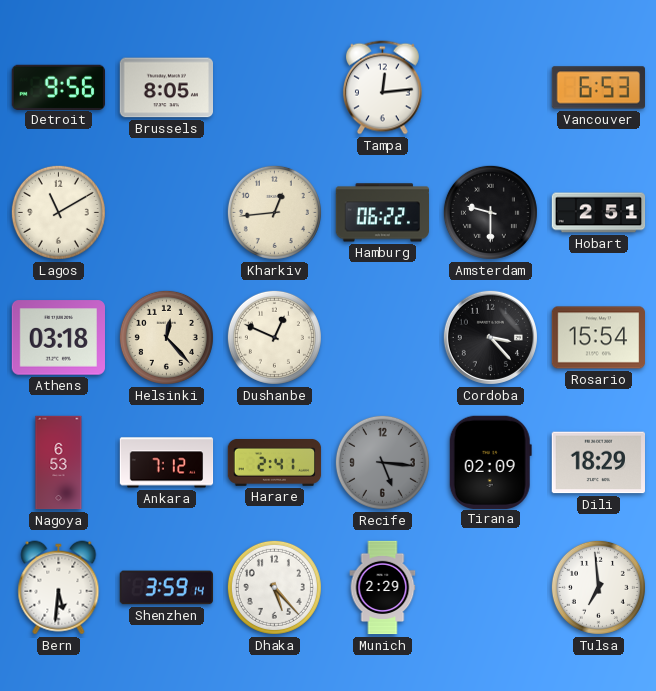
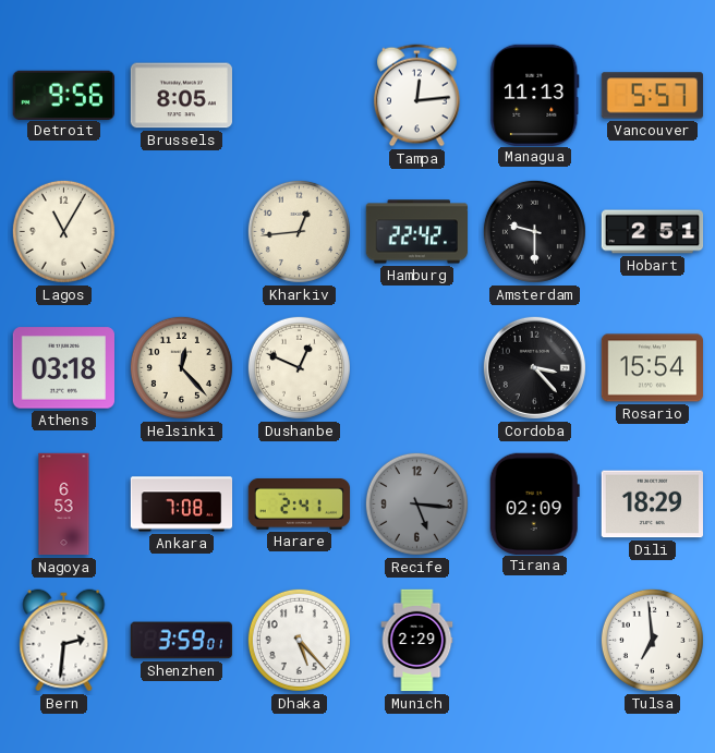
Managua: none -> 11:13 (535, 95)
Vancouver: 6:53 -> 5:57 (652, 96)
Lagos: 11:10 -> 11:05 (63, 231)
Hamburg: 06:22 -> 22:42 (416, 232)
Ankara: 7:12 -> 7:08 (182, 505)
Bern: 5:31 -> 2:31 (64, 641)
Shenzhen: 3:59:14 -> 3:59:01 (181, 641)
